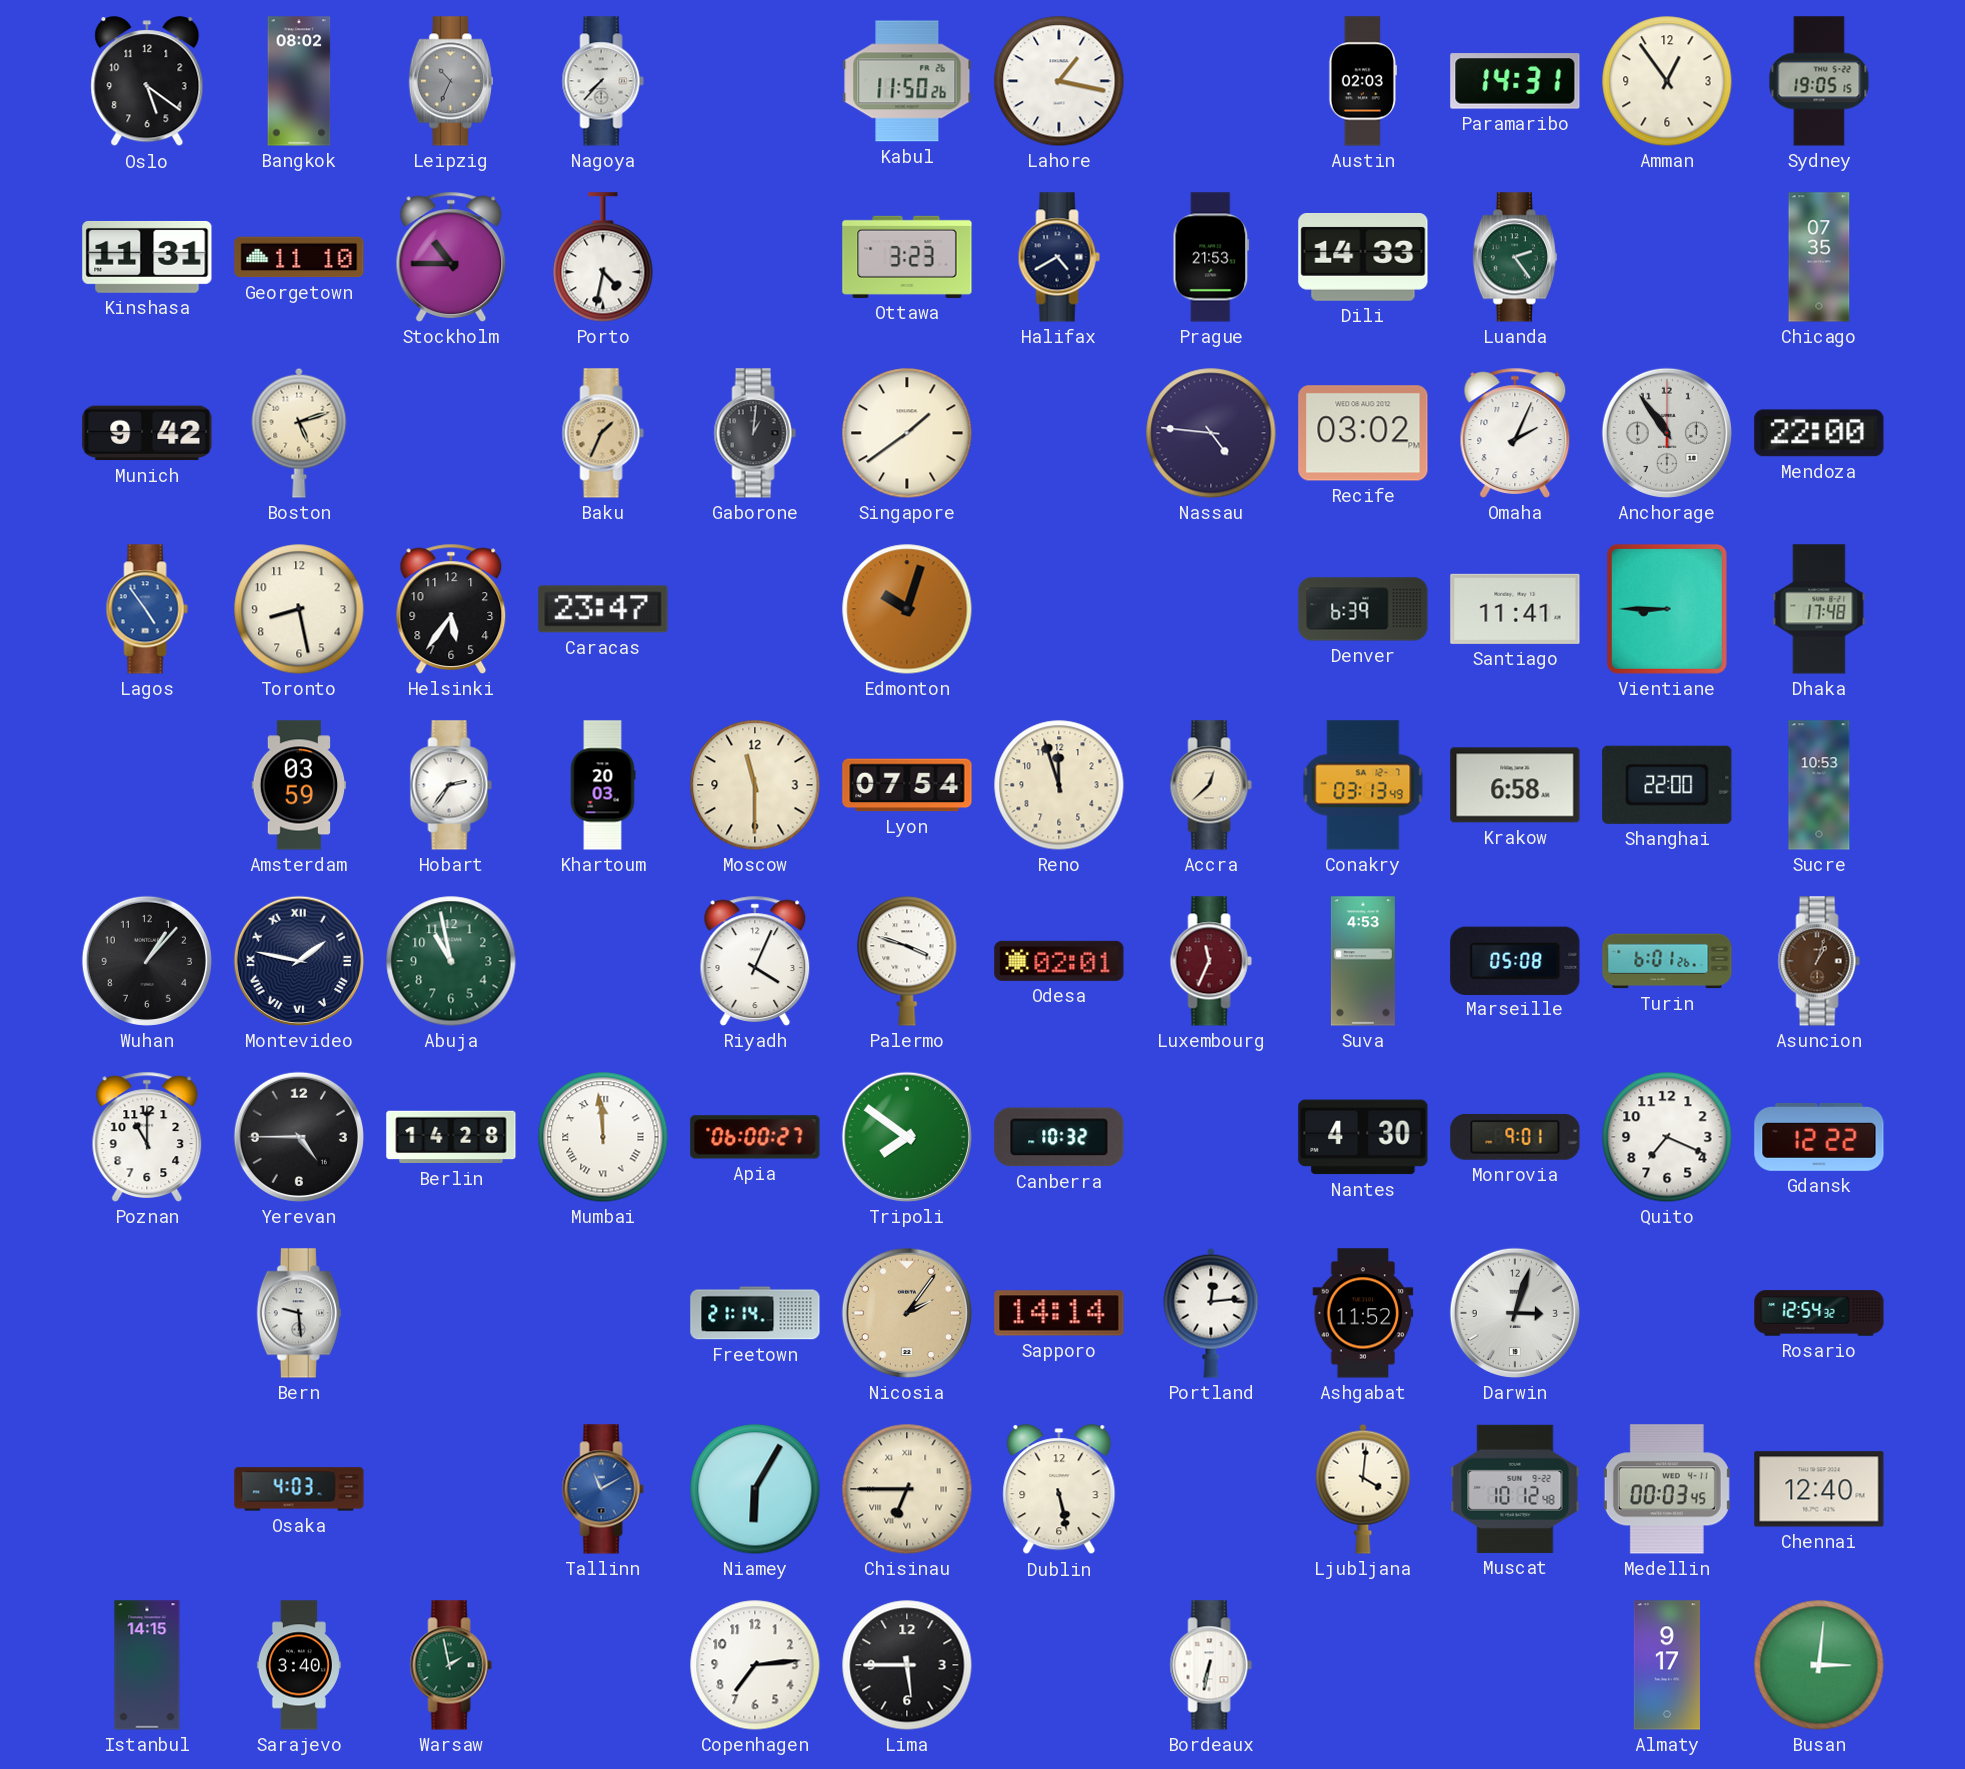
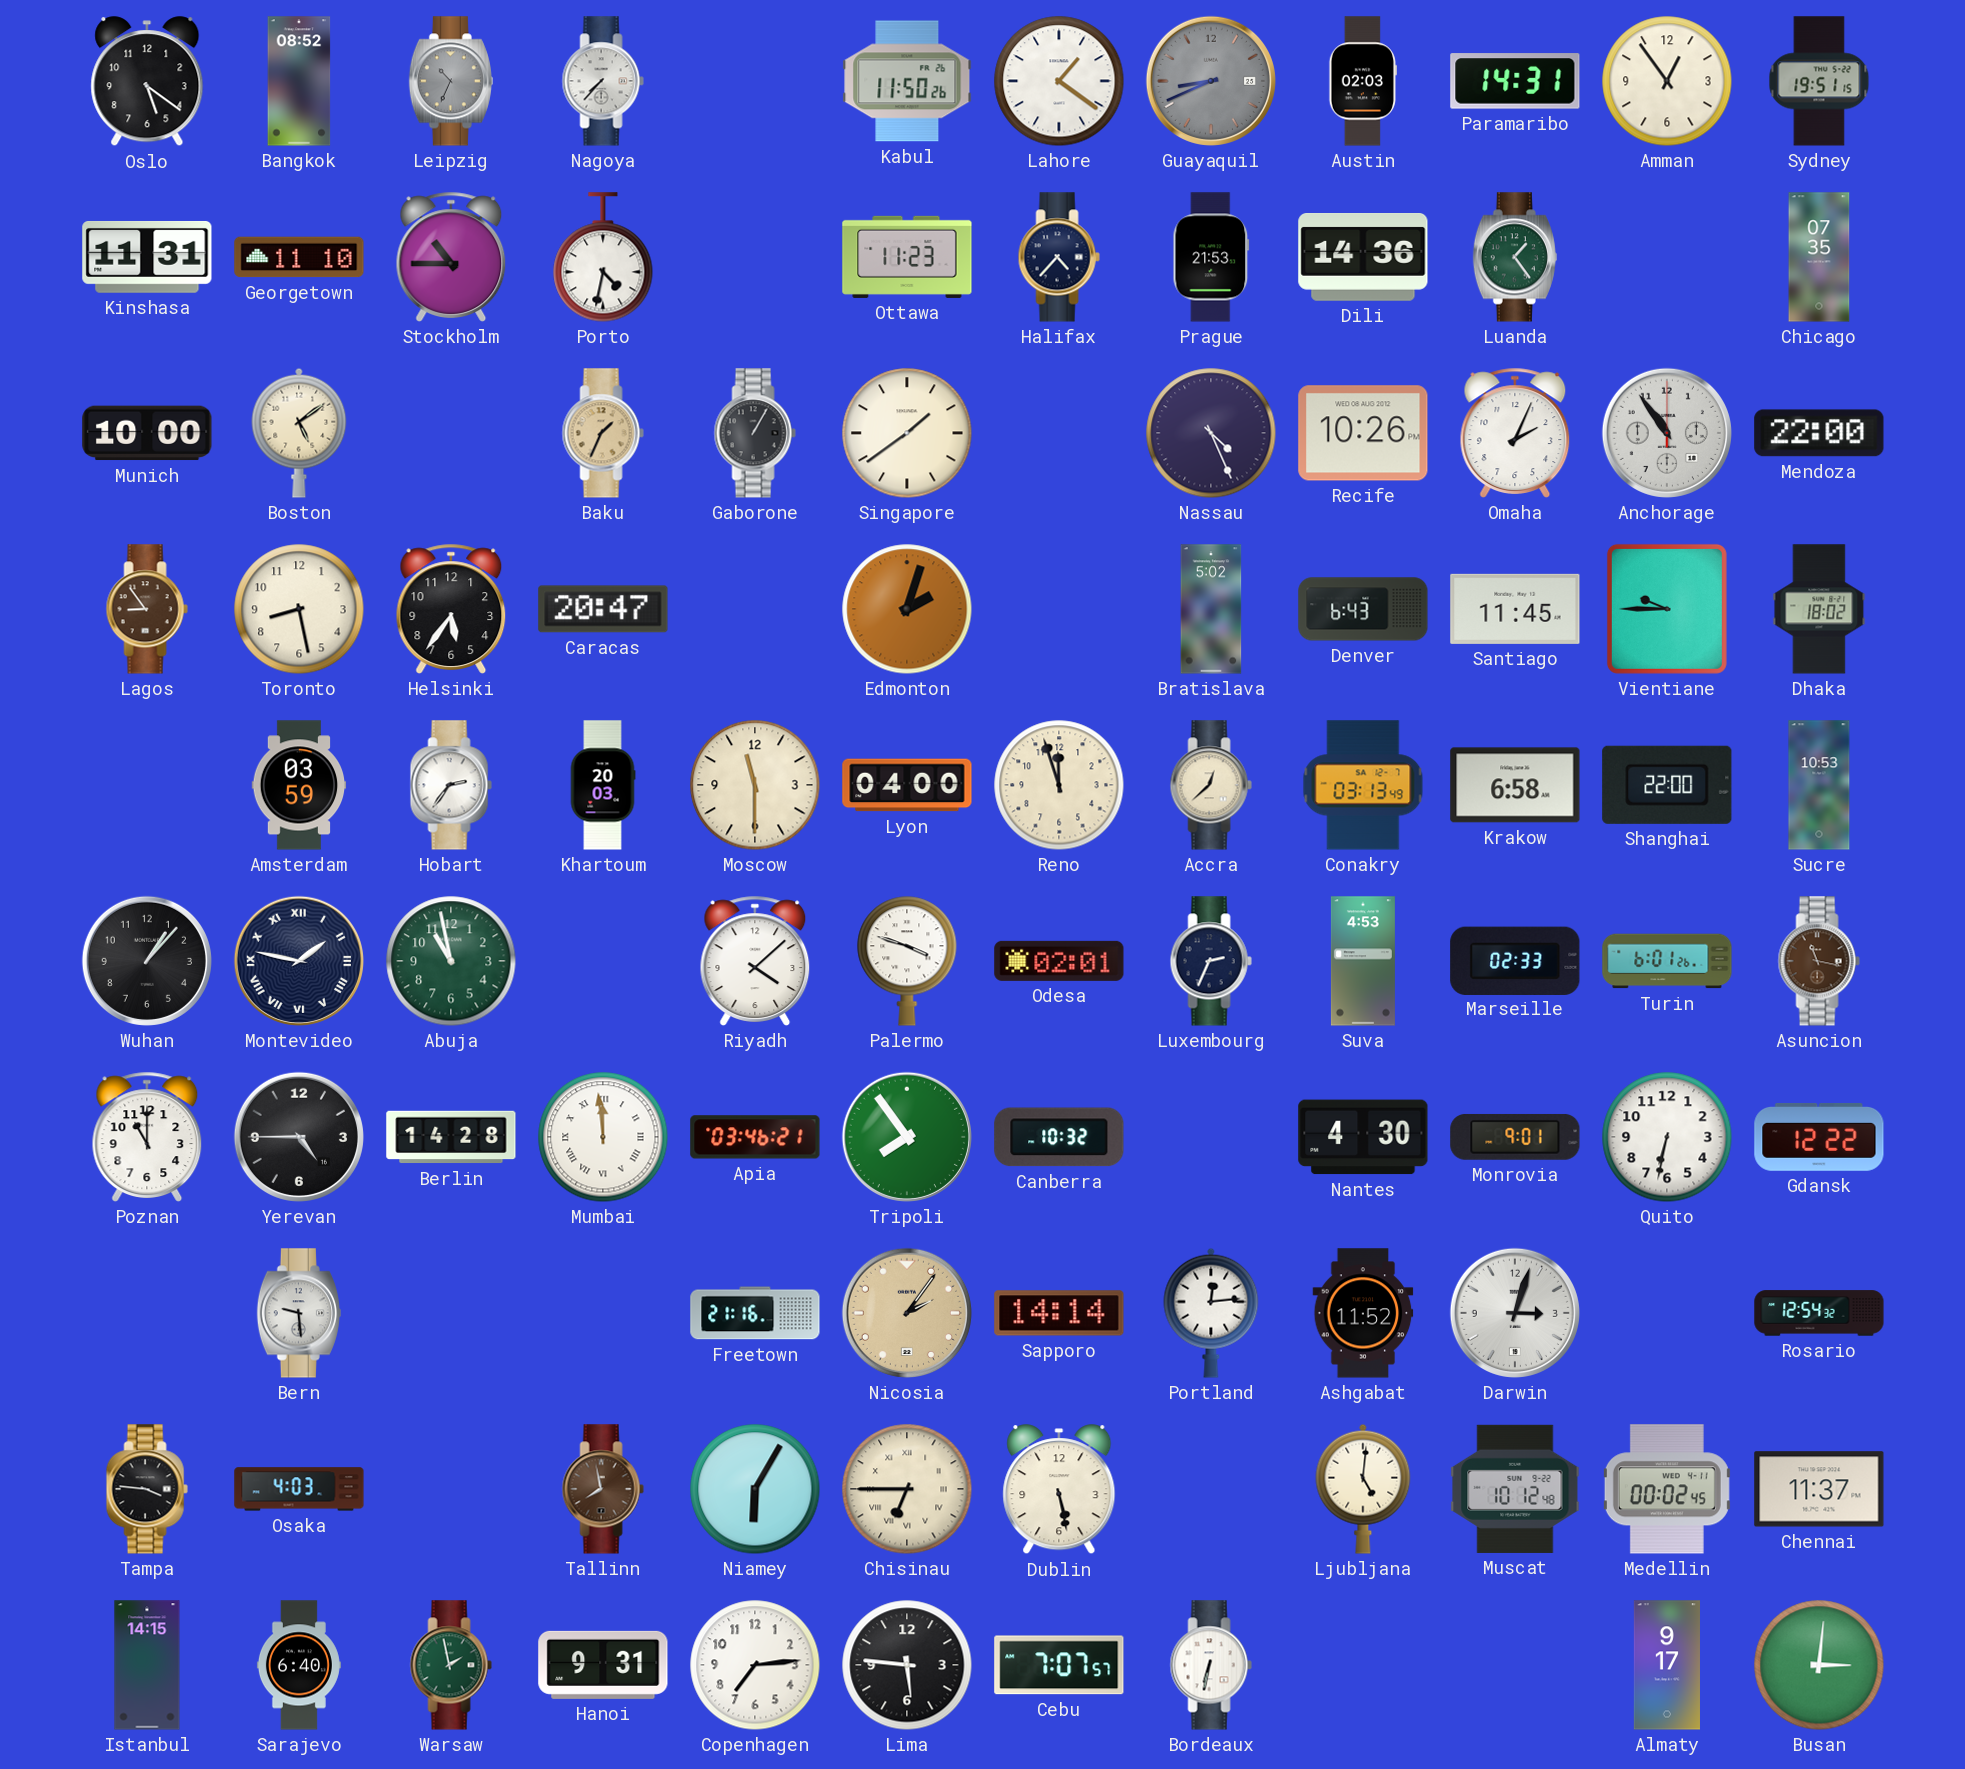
Bangkok: 08:02 -> 08:52 (299, 81)
Lahore: 1:17 -> 1:21 (1059, 81)
Guayaquil: none -> 8:41 (1211, 81)
Sydney: 19:05 -> 19:51 (1819, 81)
Ottawa: 3:23 -> 11:23 (907, 257)
Halifax: 4:40 -> 4:37 (1059, 257)
Dili: 14:33 -> 14:36 (1363, 258)
Luanda: 2:24 -> 1:24 (1515, 257)
Munich: 9:42 -> 10:00 (147, 433)
Boston: 5:12 -> 5:09 (299, 433)
Gaborone: 1:01 -> 1:05 (755, 433)
Nassau: 4:46 -> 4:26 (1211, 433)
Recife: 03:02 -> 10:26 (1363, 433)
Lagos: 4:54 -> 8:54 (147, 609)
Lagos dial: blue -> brown (147, 609)
Caracas: 23:47 -> 20:47 (603, 609)
Edmonton: 10:03 -> 2:03 (907, 609)
Bratislava: none -> 5:02 (1211, 609)
Denver: 6:39 -> 6:43 (1363, 609)
Santiago: 11:41 -> 11:45 (1515, 609)
Vientiane: 8:45 -> 9:45 (1667, 609)
Dhaka: 17:48 -> 18:02 (1819, 609)
Lyon: 07:54 -> 04:00 (907, 785)
Riyadh: 4:04 -> 4:08 (755, 961)
Luxembourg: 11:34 -> 2:34 (1211, 961)
Luxembourg dial: burgundy -> navy (1211, 961)
Marseille: 05:08 -> 02:33 (1515, 960)
Asuncion: 1:03 -> 11:17 (1819, 961)
Apia: 06:00 -> 03:46 (755, 1137)
Tripoli: 7:51 -> 7:54 (907, 1137)
Quito: 7:19 -> 6:32 (1667, 1137)
Freetown: 21:14 -> 21:16 (755, 1313)
Tampa: none -> 3:46 (147, 1489)
Tallinn: 11:10 -> 7:58 (603, 1489)
Tallinn dial: blue -> brown (603, 1489)
Ljubljana: 4:01 -> 5:01 (1363, 1489)
Medellin: 00:03 -> 00:02 (1667, 1489)
Chennai: 12:40 -> 11:37 (1819, 1489)
Sarajevo: 3:40 -> 6:40 (299, 1665)
Hanoi: none -> 9:31 (603, 1665)
Lima: 5:45 -> 5:46 (907, 1665)
Cebu: none -> 7:07 (1059, 1665)
